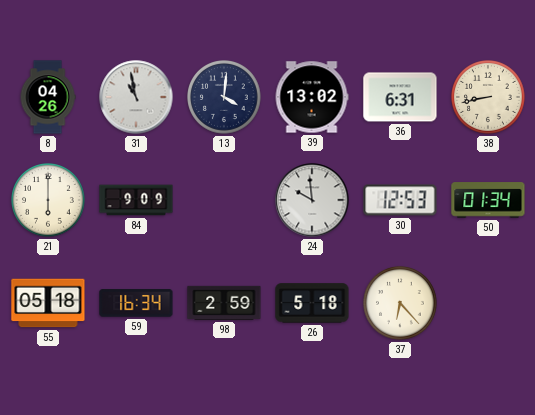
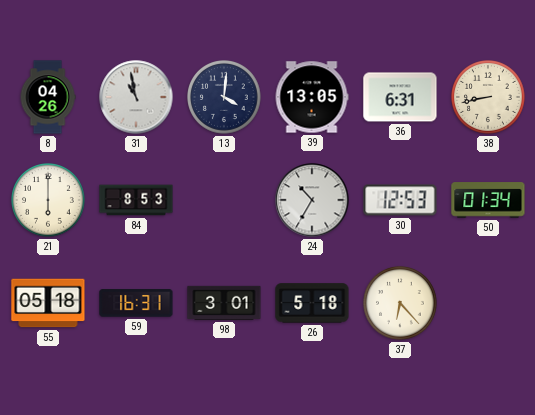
39: 13:02 -> 13:05 (312, 97)
84: 9:09 -> 8:53 (136, 200)
24: 9:59 -> 10:35 (312, 200)
59: 16:34 -> 16:31 (136, 303)
98: 2:59 -> 3:01 (224, 303)
